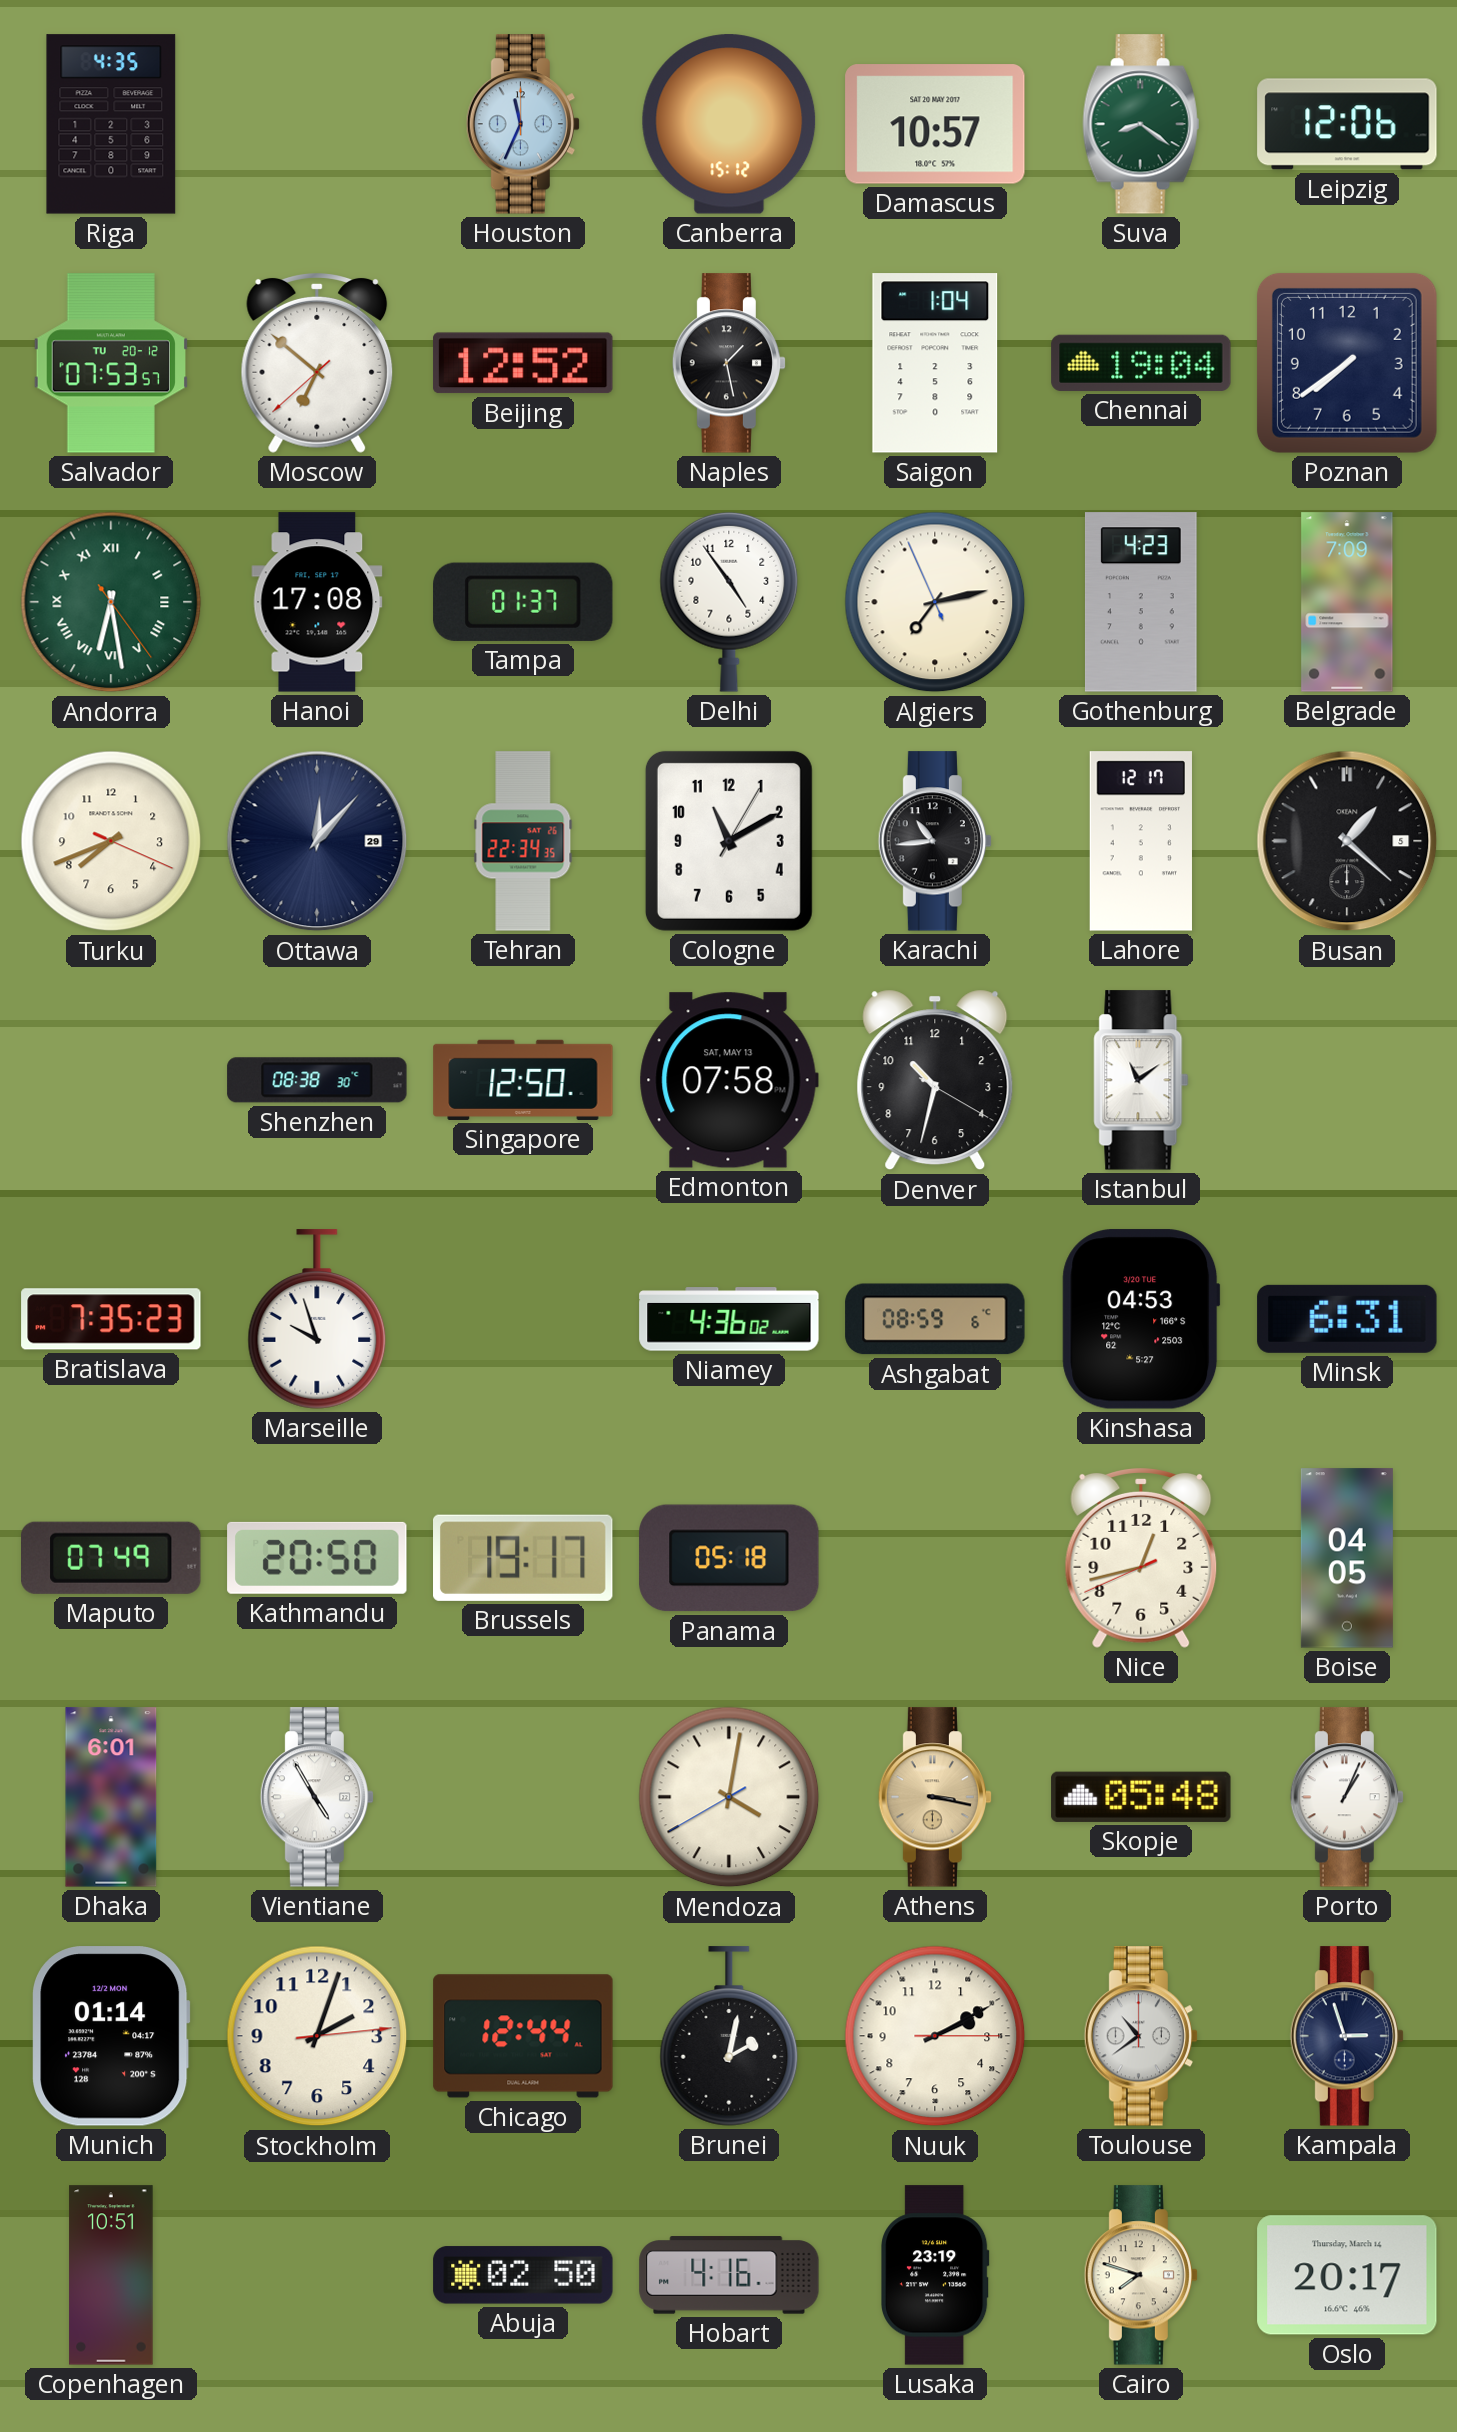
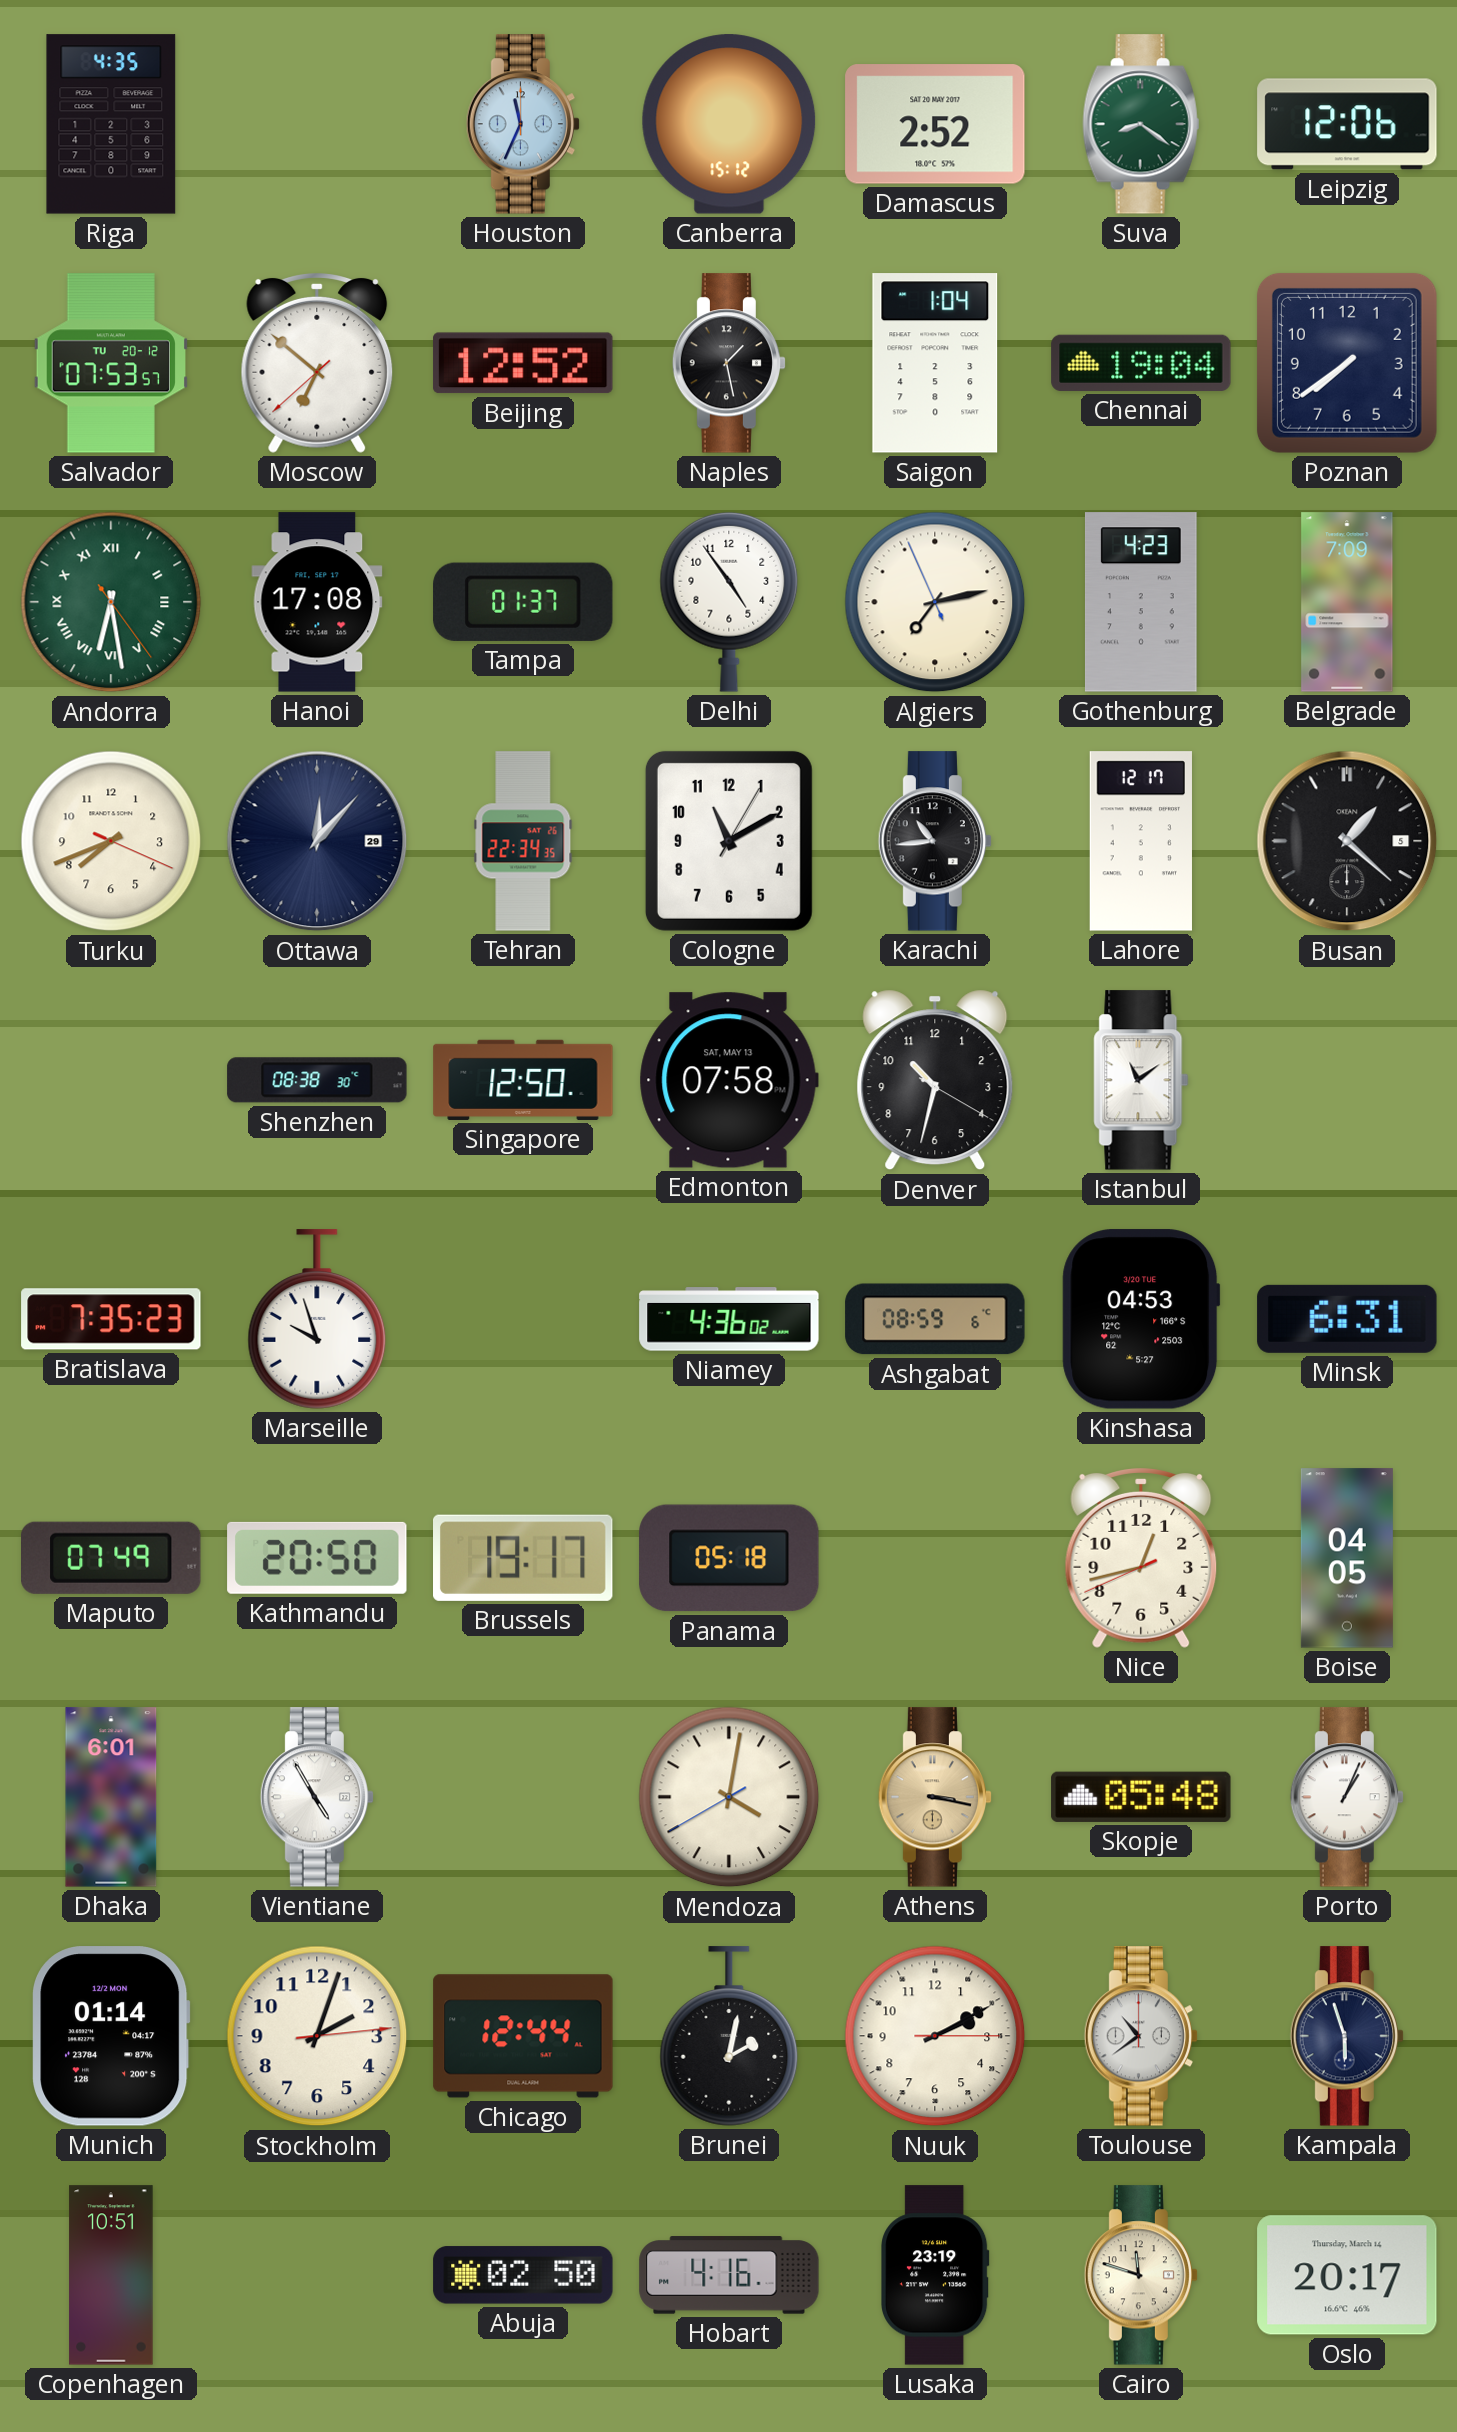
Damascus: 10:57 -> 2:52 (935, 124)
Kampala: 2:57 -> 5:57 (1347, 2036)
Cairo: 7:48 -> 11:48 (1141, 2275)
